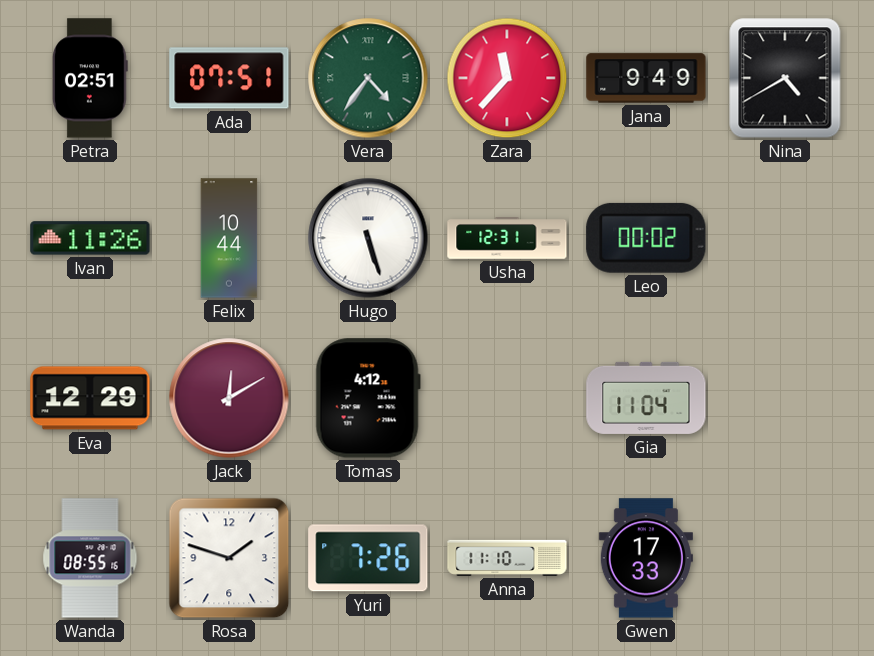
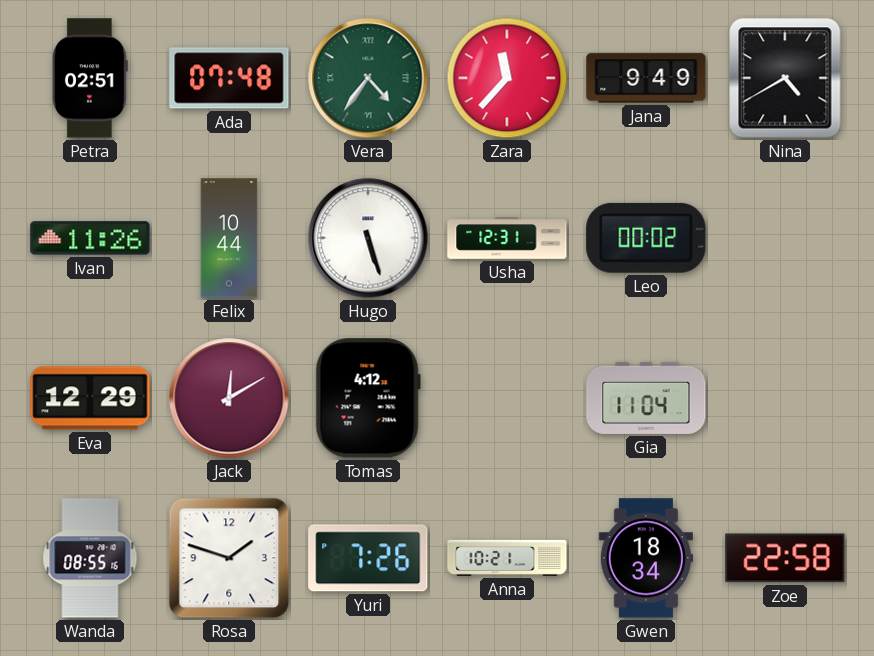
Ada: 07:51 -> 07:48 (229, 78)
Anna: 11:10 -> 10:21 (507, 558)
Gwen: 17:33 -> 18:34 (646, 558)
Zoe: none -> 22:58 (785, 558)
